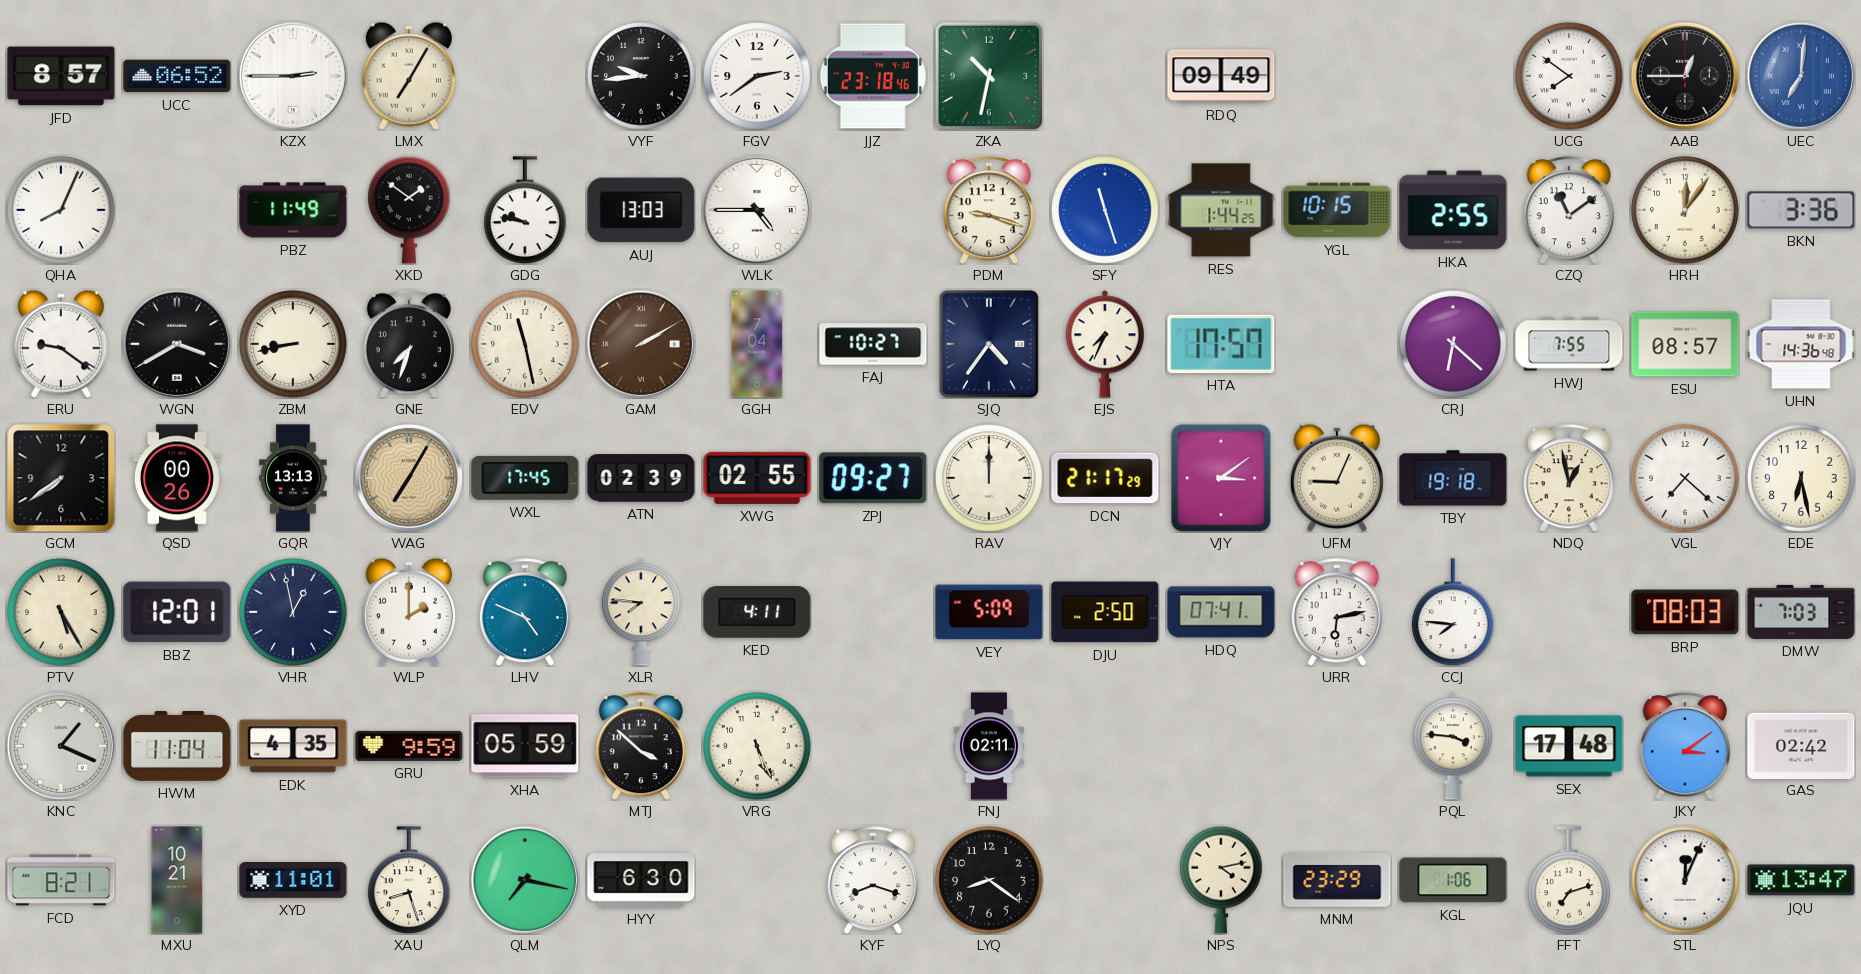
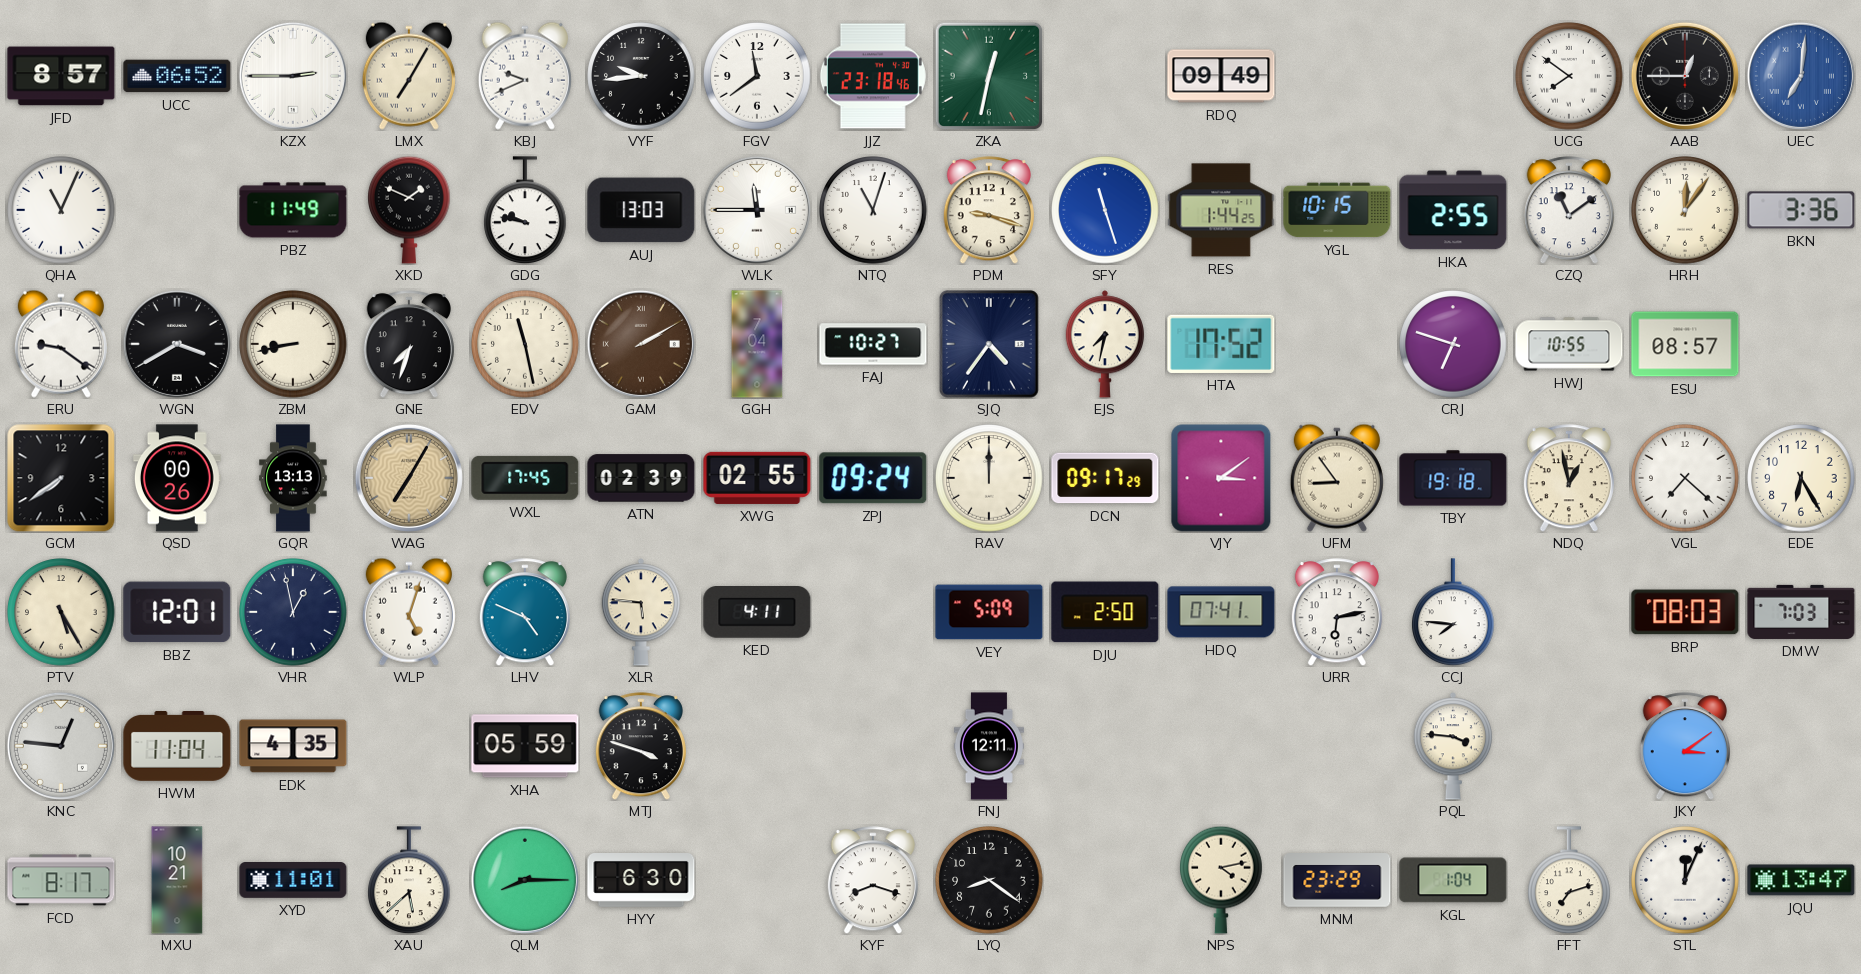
KBJ: none -> 9:41 (525, 76)
FGV: 2:39 -> 11:39 (757, 76)
ZKA: 10:32 -> 12:32 (989, 76)
QHA: 8:04 -> 11:04 (61, 210)
XKD: 1:51 -> 1:49 (410, 210)
WLK: 4:45 -> 11:45 (757, 210)
NTQ: none -> 11:03 (873, 210)
EJS: 7:34 -> 7:32 (1104, 344)
HTA: 17:57 -> 17:52 (1221, 344)
CRJ: 6:22 -> 6:48 (1453, 344)
HWJ: 7:55 -> 10:55 (1569, 344)
UHN: 14:36 -> none (1801, 344)
ZPJ: 09:27 -> 09:24 (873, 478)
DCN: 21:17 -> 09:17 (1105, 478)
UFM: 9:04 -> 8:54 (1337, 478)
EDE: 6:28 -> 6:25 (1801, 478)
WLP: 2:00 -> 5:03 (409, 612)
XLR: 7:46 -> 5:46 (640, 612)
KNC: 1:19 -> 12:46 (61, 746)
GRU: 9:59 -> none (409, 746)
MTJ: 3:52 -> 3:48 (641, 746)
VRG: 5:26 -> none (757, 746)
FNJ: 02:11 -> 12:11 (989, 746)
SEX: 17:48 -> none (1569, 746)
GAS: 02:42 -> none (1801, 745)
FCD: 8:21 -> 8:17 (61, 880)
XAU: 8:27 -> 5:38 (410, 880)
QLM: 7:17 -> 8:15 (525, 880)
KGL: 1:06 -> 1:04 (1453, 880)
